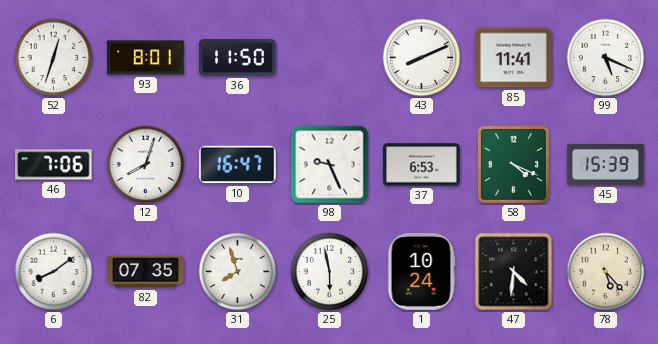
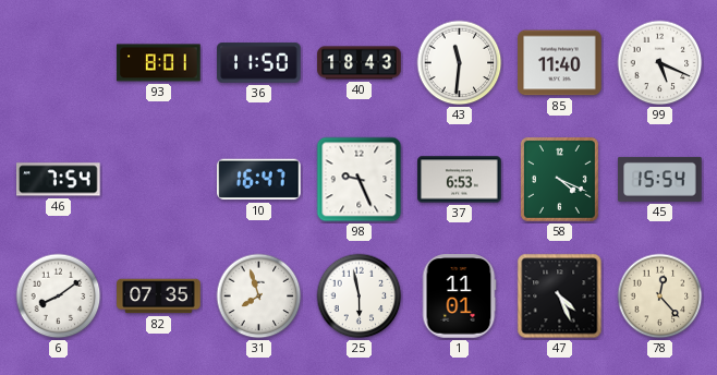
52: 12:33 -> none (54, 58)
40: none -> 18:43 (360, 63)
43: 8:11 -> 11:31 (460, 63)
85: 11:41 -> 11:40 (560, 63)
46: 7:06 -> 7:54 (59, 180)
12: 8:03 -> none (146, 165)
45: 15:39 -> 15:54 (660, 179)
1: 10:24 -> 11:01 (459, 297)
47: 4:31 -> 4:26 (560, 297)
78: 5:23 -> 12:23 (660, 297)
